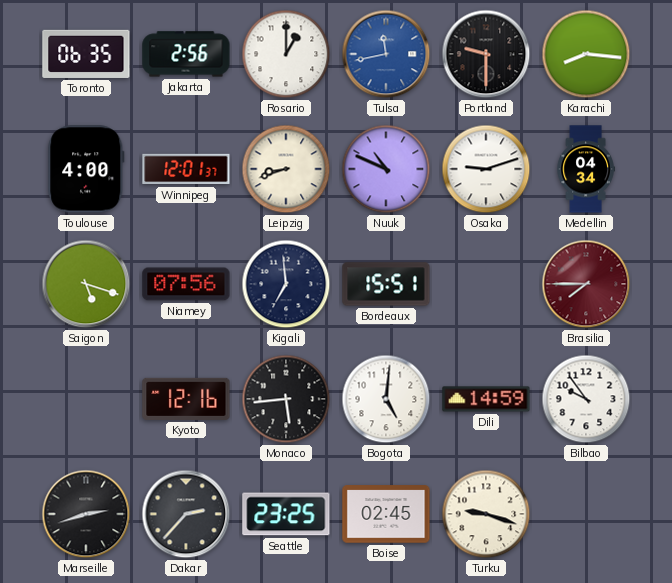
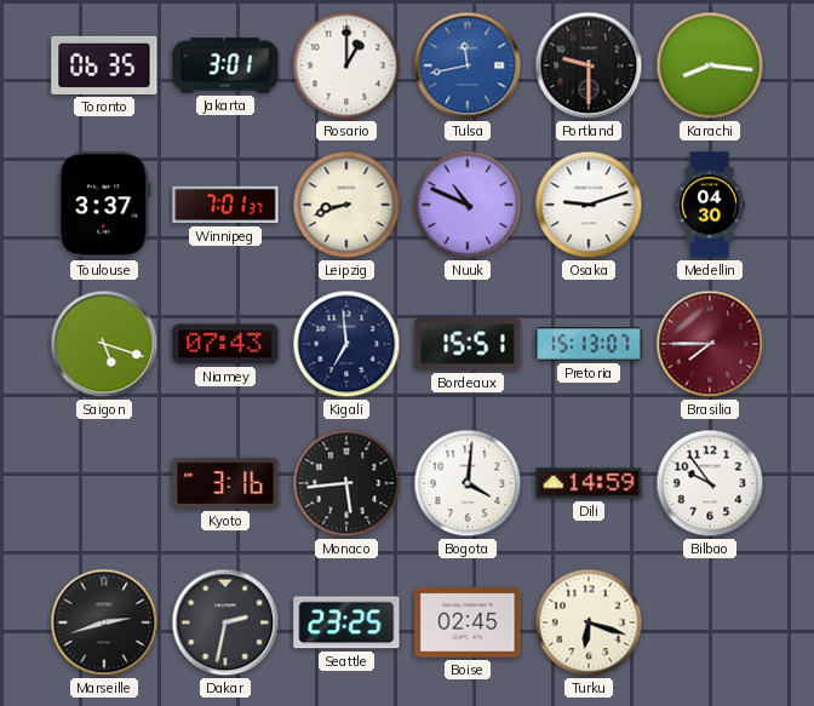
Jakarta: 2:56 -> 3:01 (225, 65)
Toulouse: 4:00 -> 3:37 (104, 205)
Winnipeg: 12:01 -> 7:01 (225, 205)
Medellin: 04:34 -> 04:30 (710, 205)
Niamey: 07:56 -> 07:43 (225, 344)
Pretoria: none -> 15:13 (589, 344)
Kyoto: 12:16 -> 3:16 (225, 483)
Bogota: 5:01 -> 4:01 (468, 483)
Dakar: 2:37 -> 2:32 (225, 622)
Turku: 9:18 -> 6:18 (589, 622)
